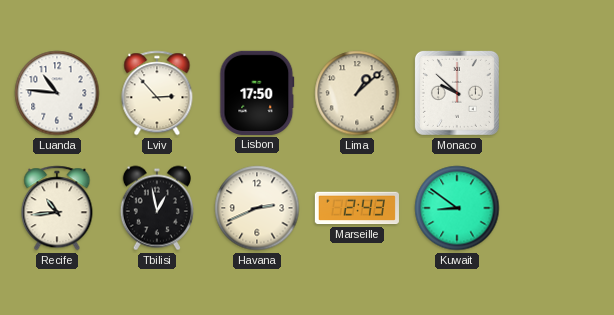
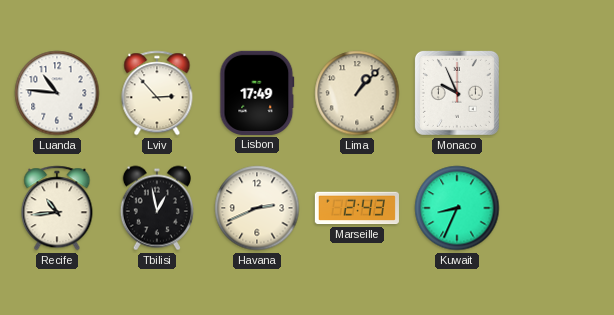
Lisbon: 17:50 -> 17:49 (257, 93)
Lima: 1:08 -> 1:07 (357, 93)
Monaco: 9:52 -> 9:56 (457, 93)
Kuwait: 8:51 -> 8:34 (457, 208)
